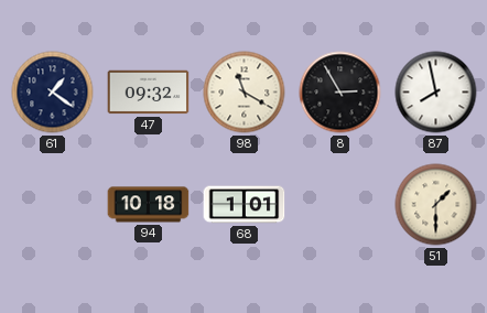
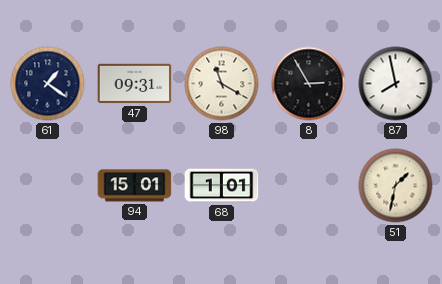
47: 09:32 -> 09:31 (135, 84)
94: 10:18 -> 15:01 (135, 186)
51: 1:30 -> 1:32 (396, 186)
